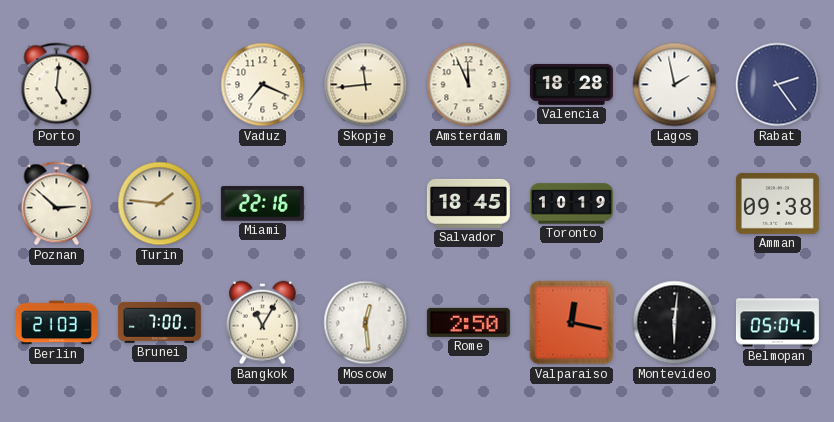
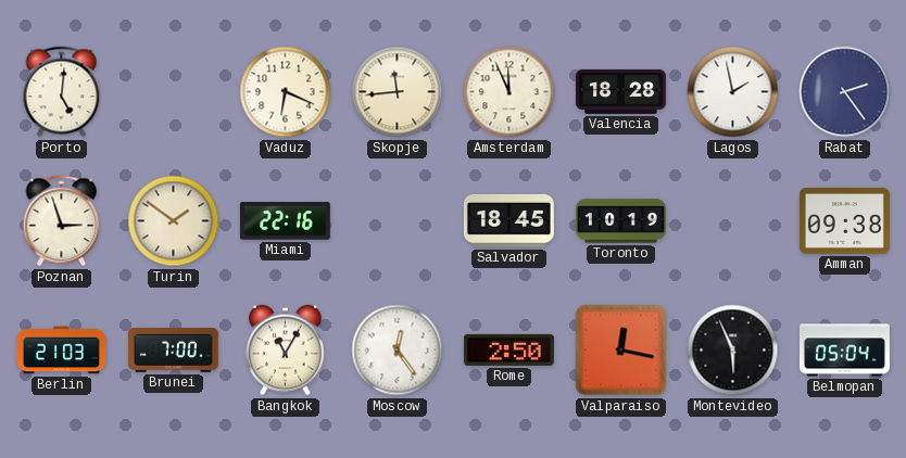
Vaduz: 7:19 -> 6:19 (286, 92)
Poznan: 2:52 -> 2:57 (62, 221)
Turin: 1:46 -> 1:51 (174, 221)
Moscow: 12:29 -> 12:24 (398, 351)
Montevideo: 6:01 -> 5:56 (733, 351)
